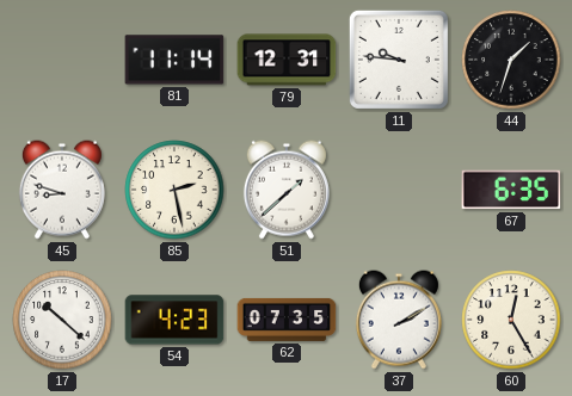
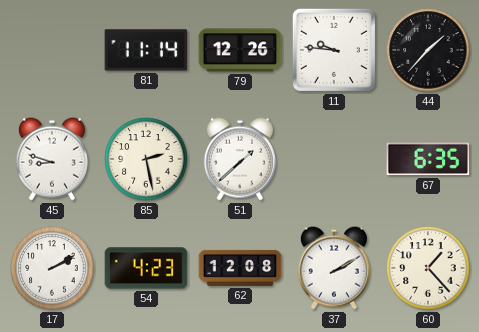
79: 12:31 -> 12:26 (240, 50)
44: 1:33 -> 1:37 (428, 50)
17: 10:22 -> 2:10 (52, 268)
62: 07:35 -> 12:08 (240, 268)
60: 12:25 -> 1:23 (428, 268)
